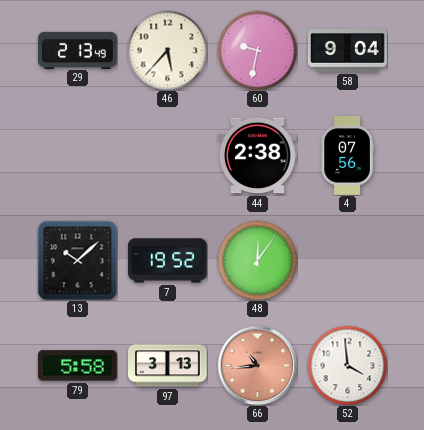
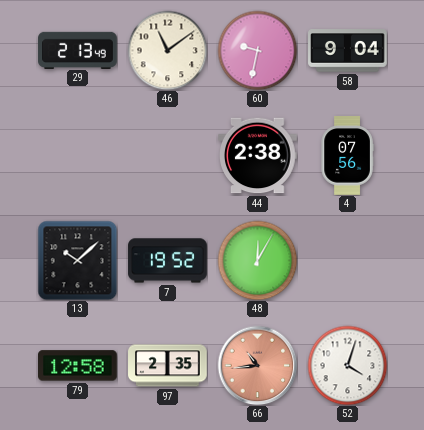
46: 5:37 -> 11:09 (167, 50)
48: 12:06 -> 12:05 (257, 260)
79: 5:58 -> 12:58 (78, 366)
97: 3:13 -> 2:35 (168, 366)
52: 3:59 -> 4:03 (347, 365)
